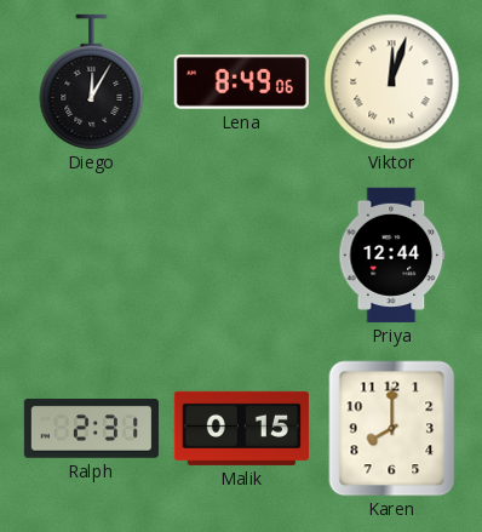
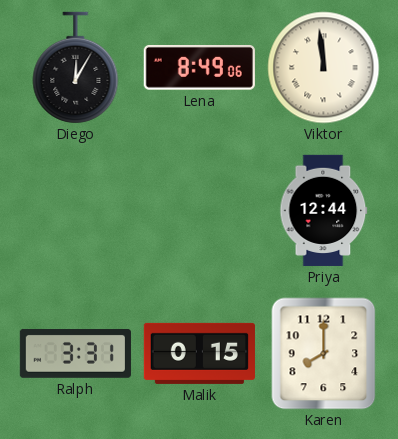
Viktor: 12:03 -> 11:59 (324, 68)
Ralph: 2:31 -> 3:31 (75, 354)
